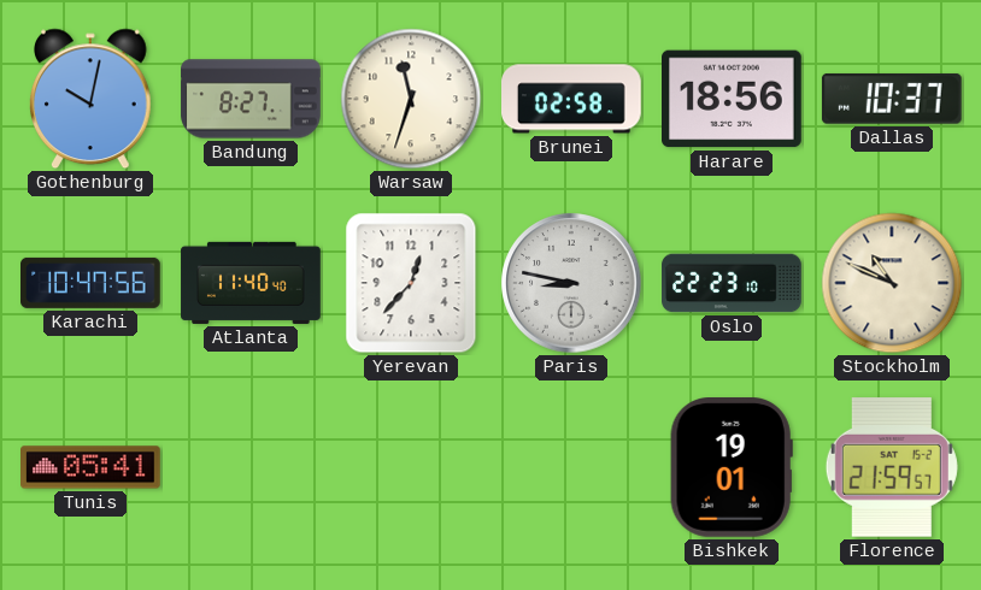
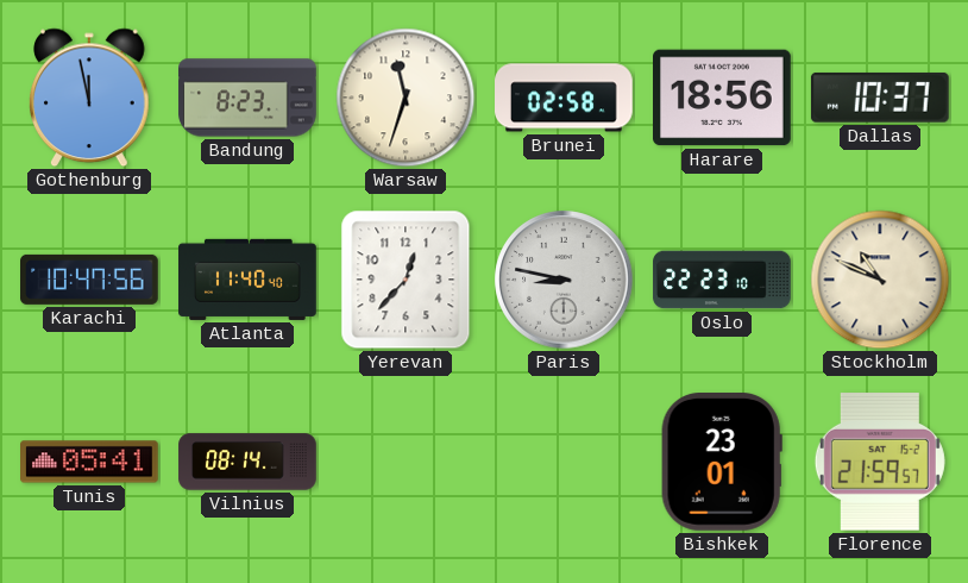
Gothenburg: 10:02 -> 11:58 (90, 98)
Bandung: 8:27 -> 8:23 (247, 98)
Vilnius: none -> 08:14 (247, 462)
Bishkek: 19:01 -> 23:01 (722, 463)
